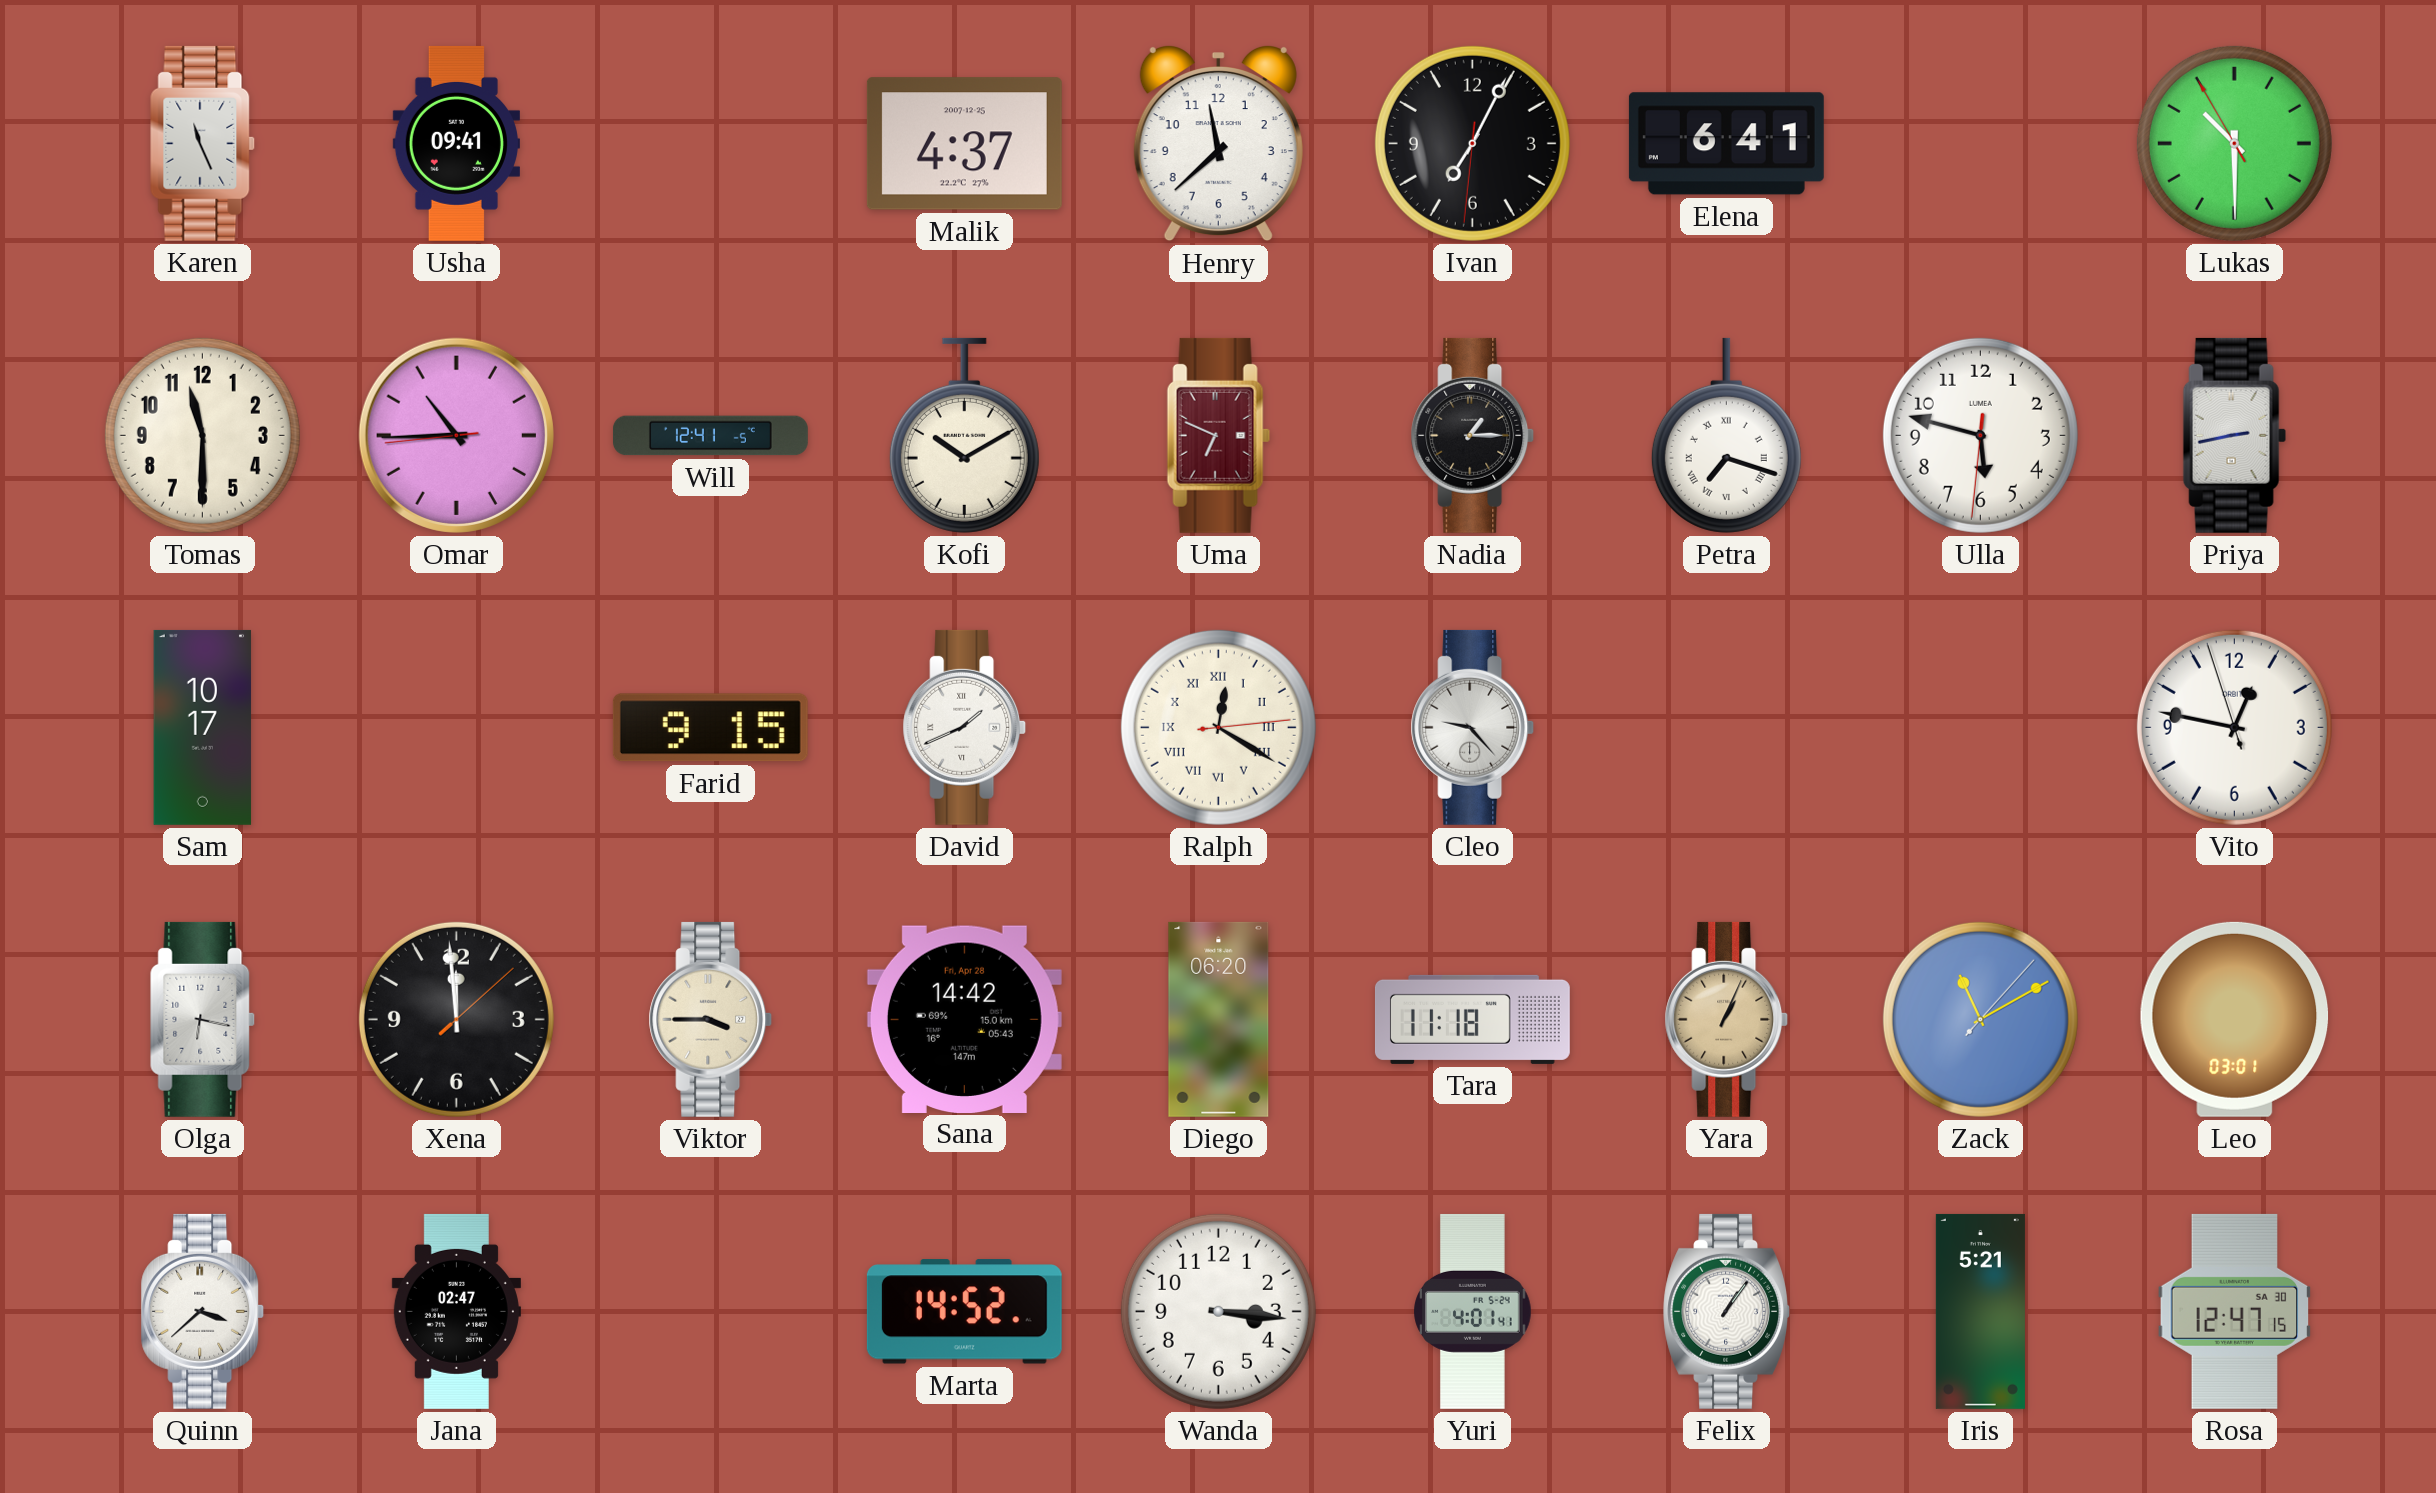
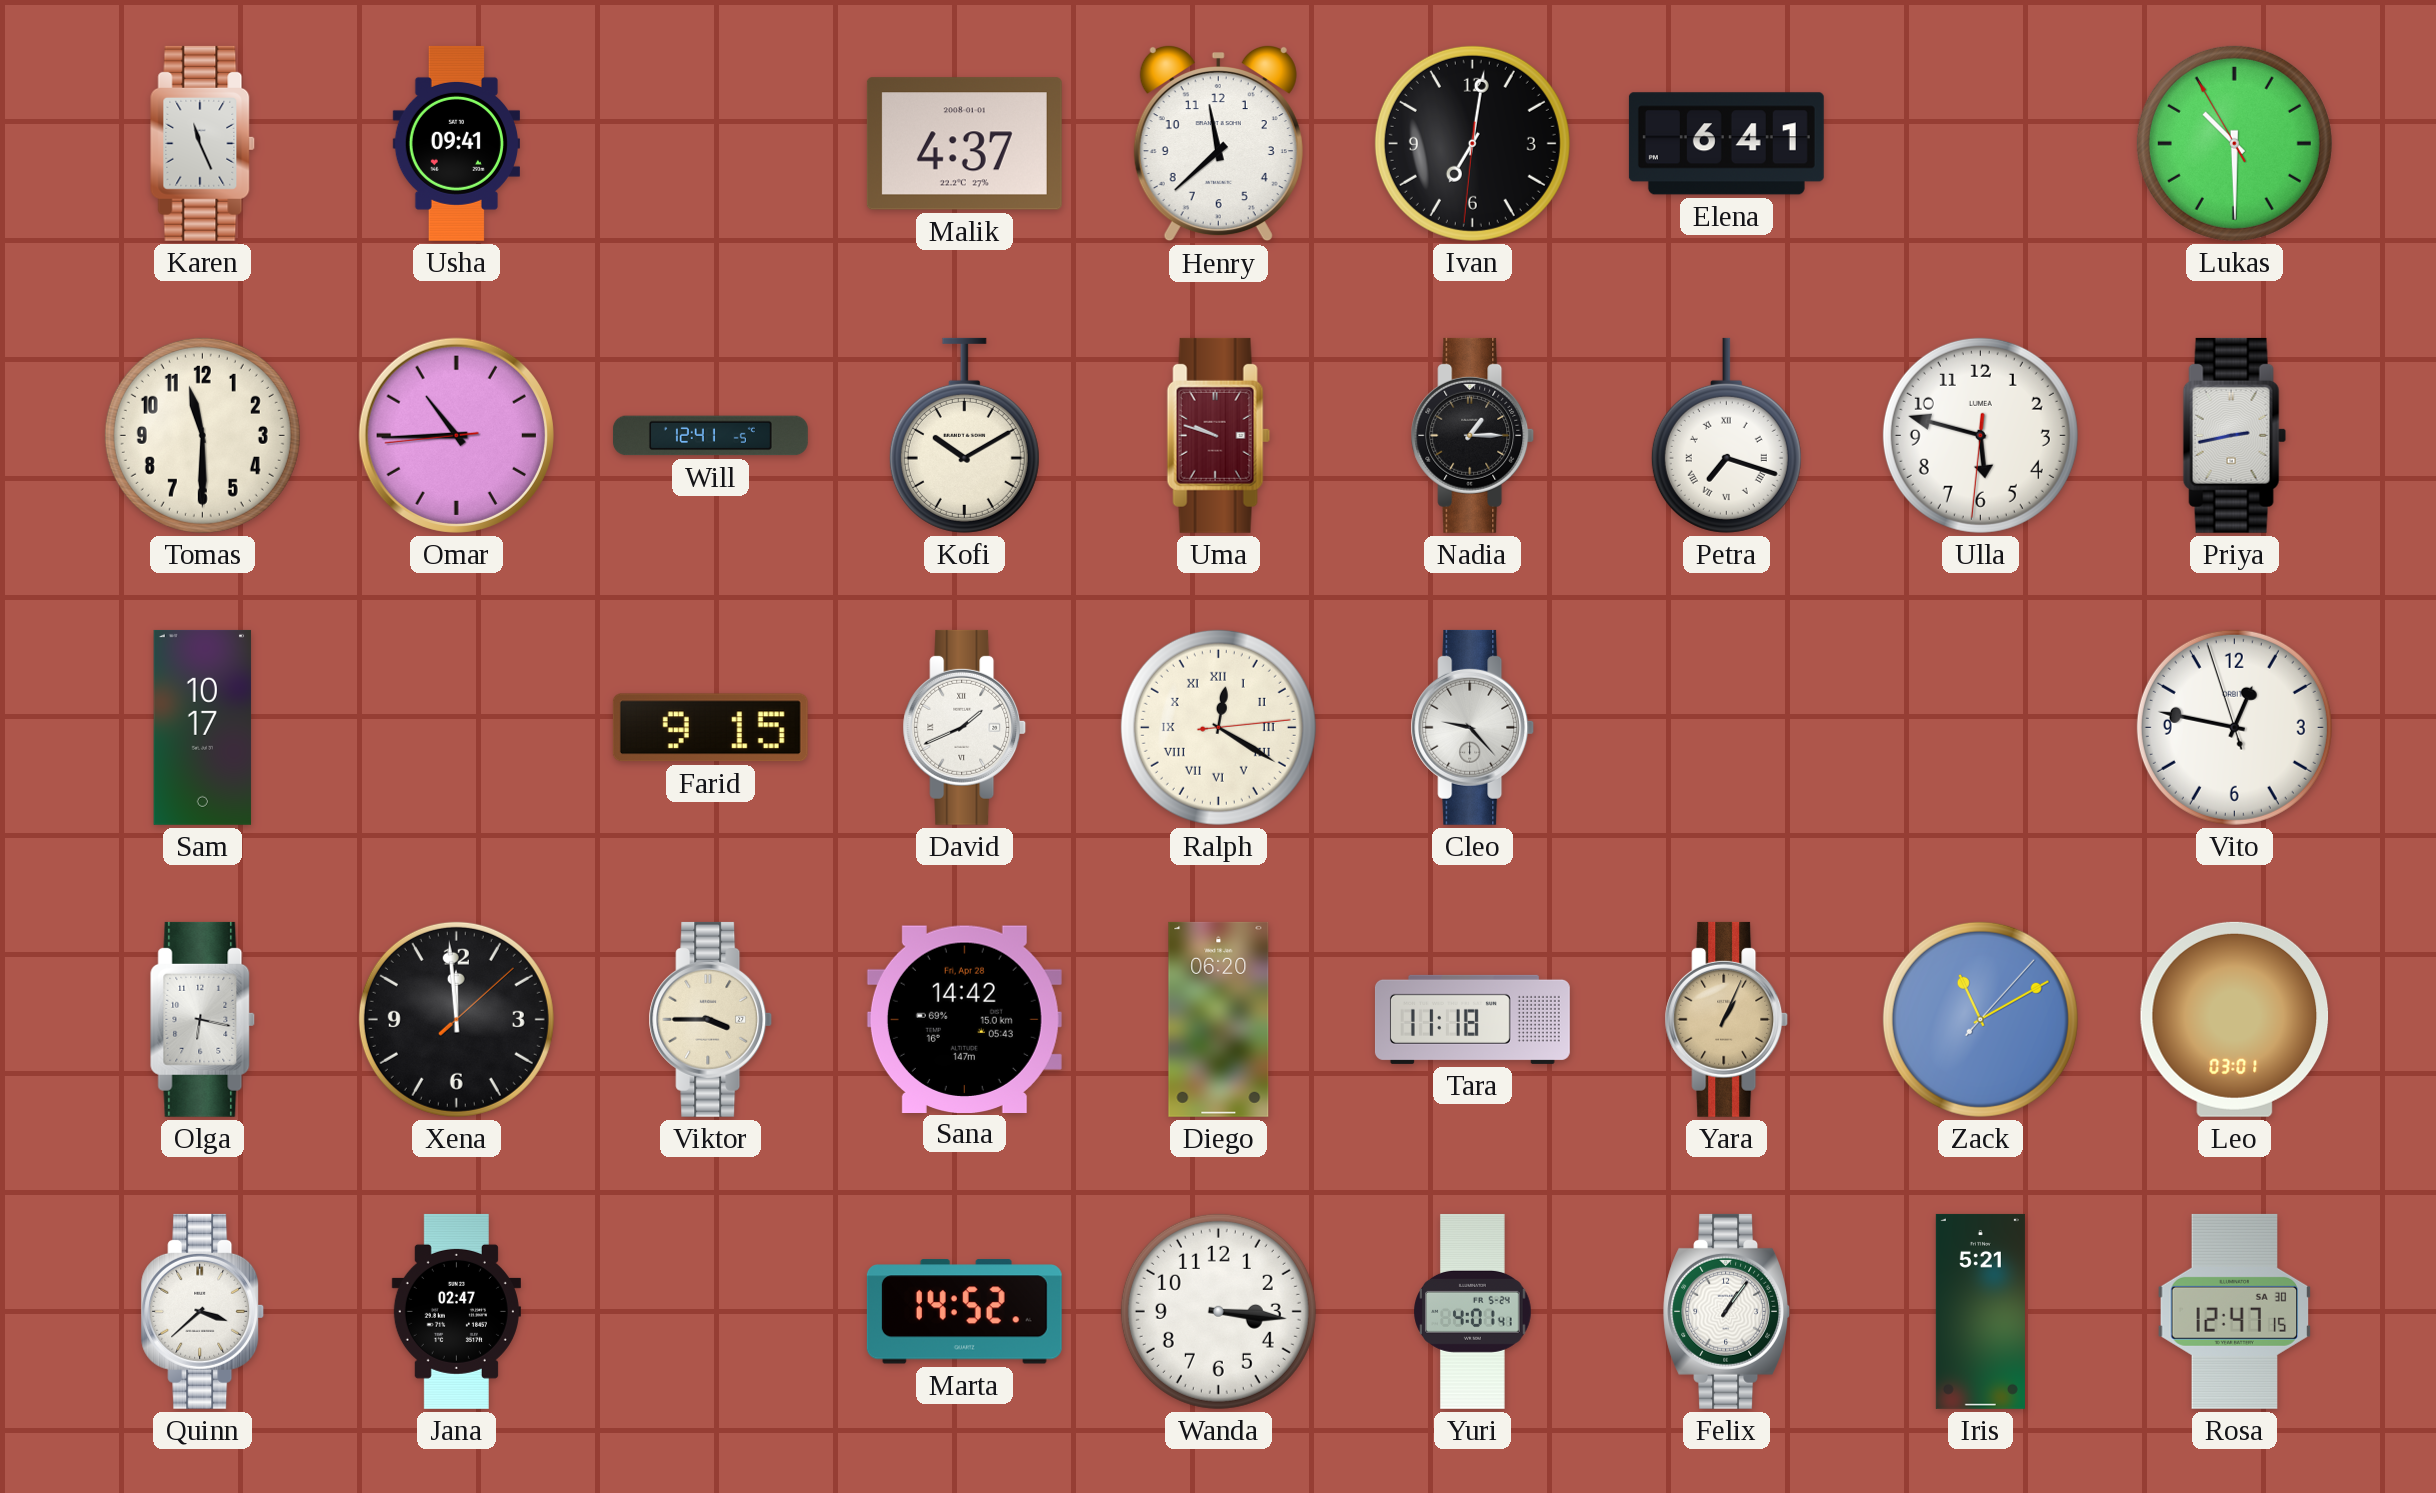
Malik date: 2007-12-25 -> 2008-01-01 (964, 144)
Ivan: 7:04 -> 7:01 (1472, 143)
Uma: 6:49 -> 9:48 (1218, 435)
